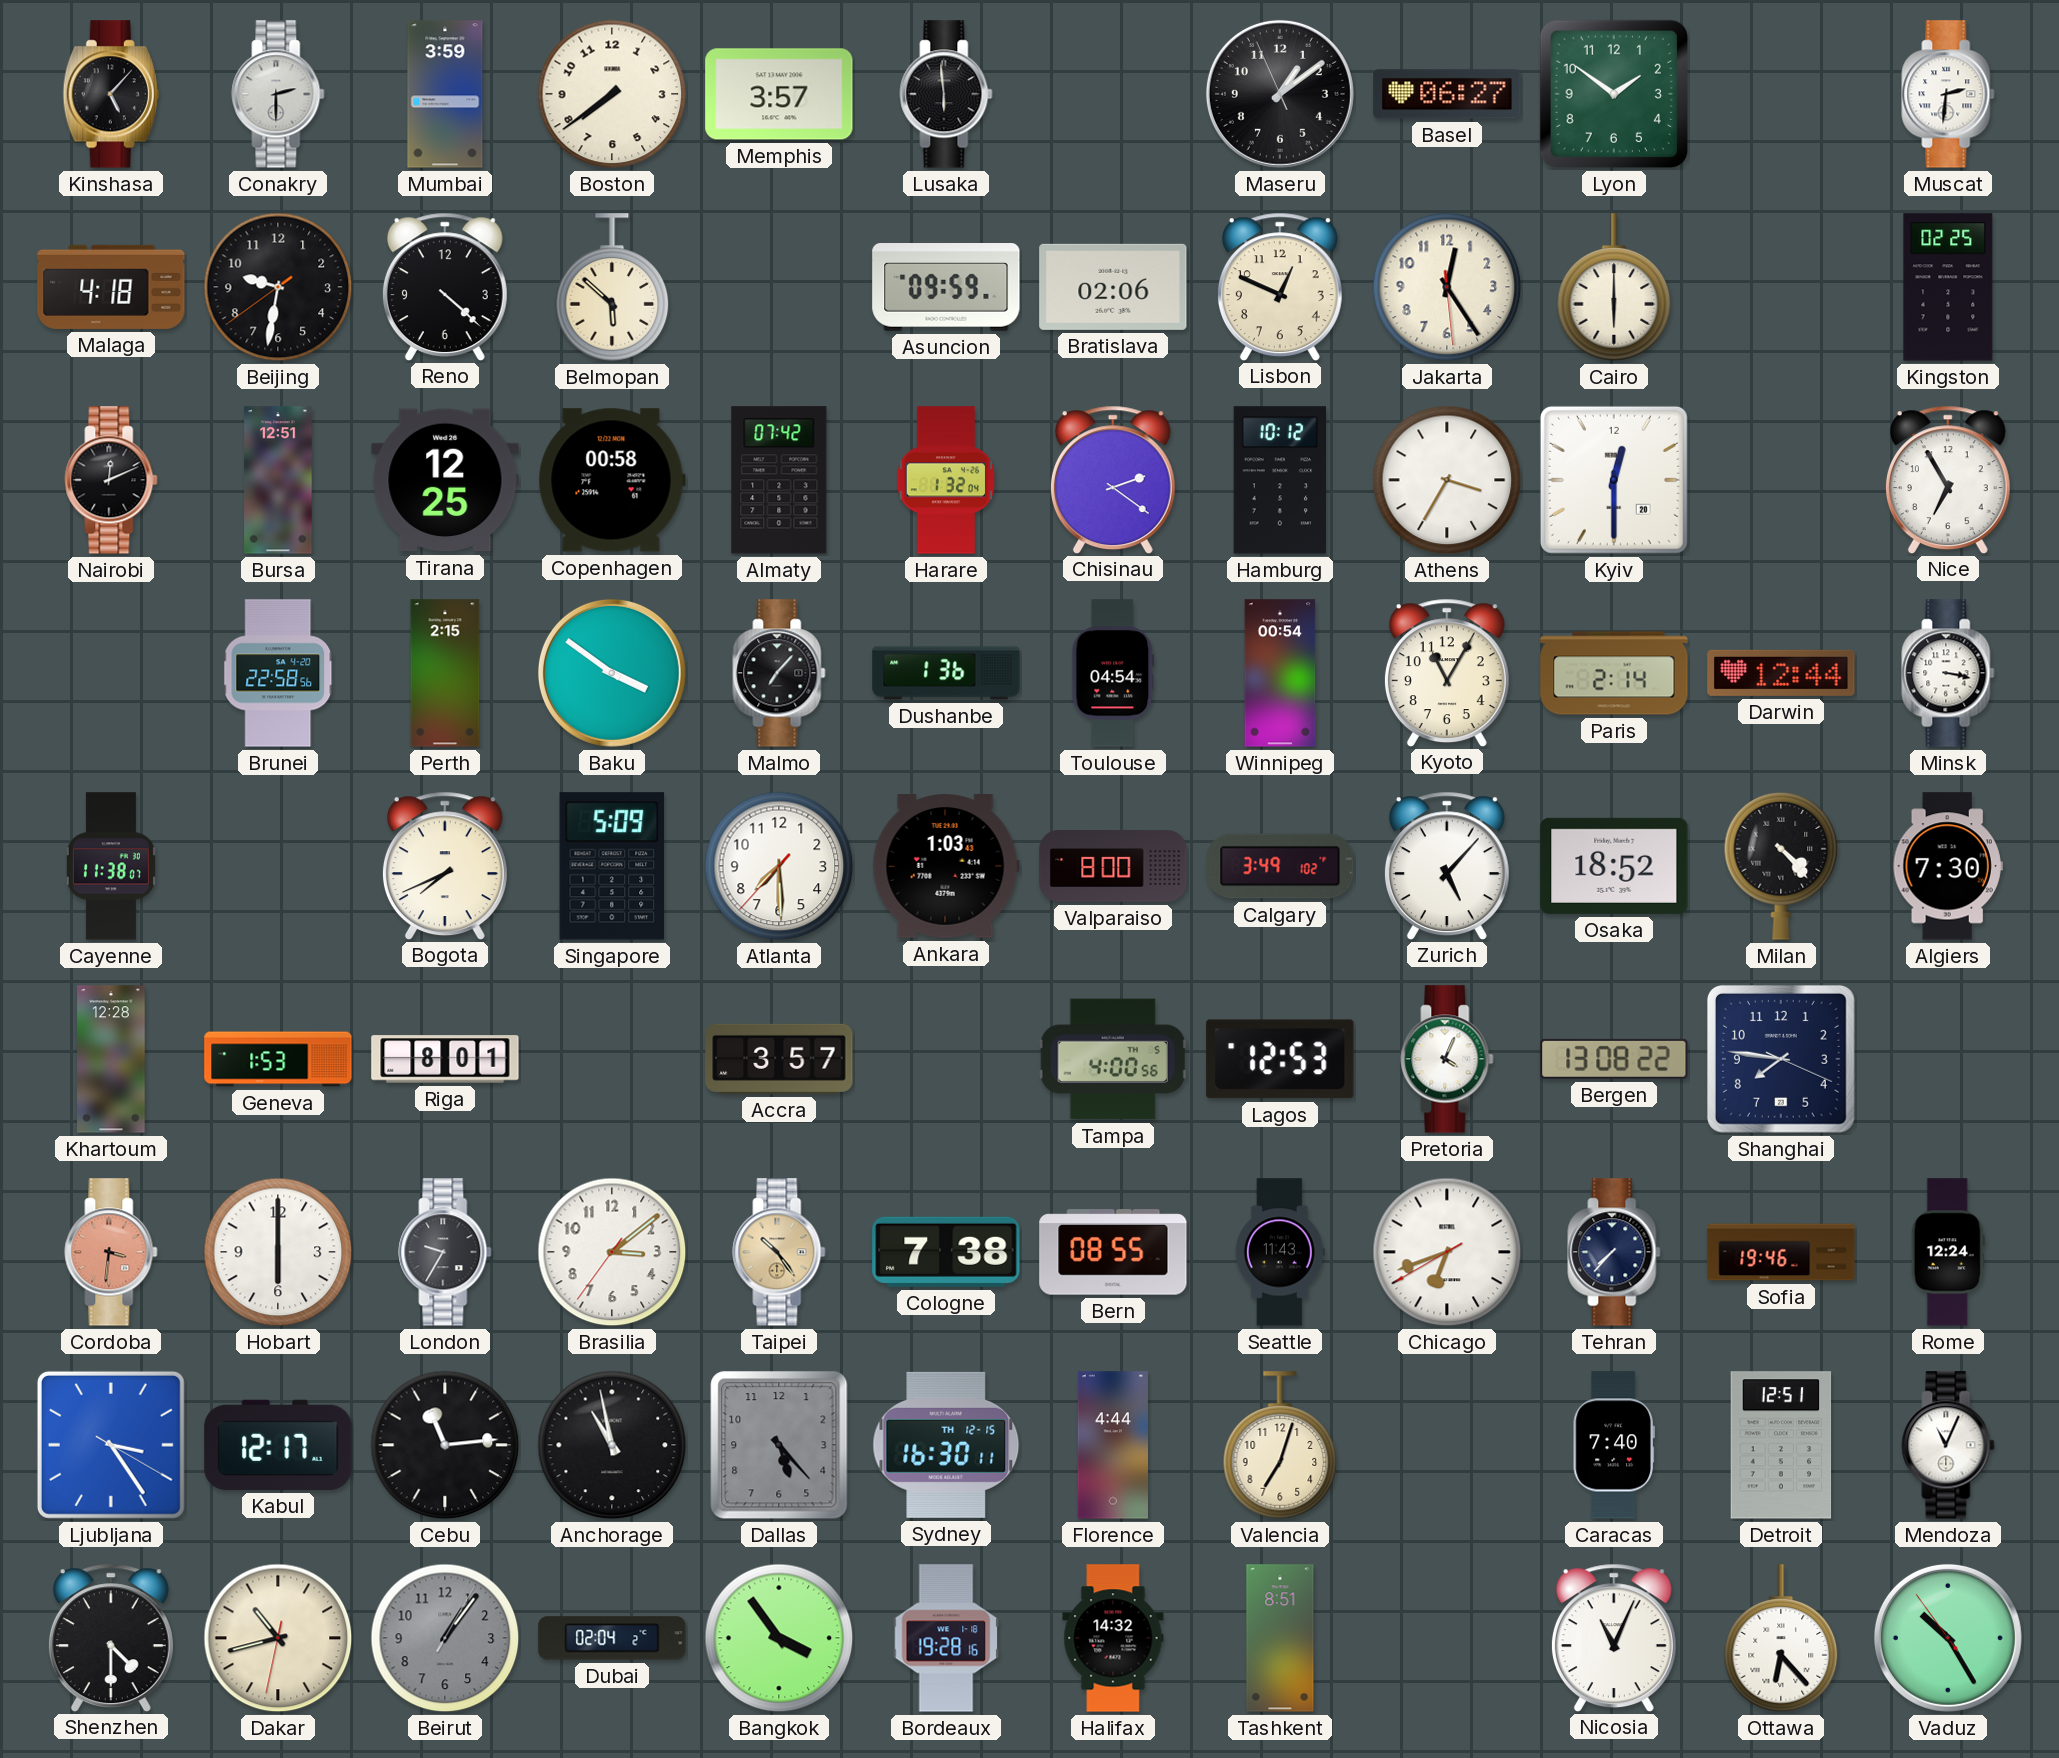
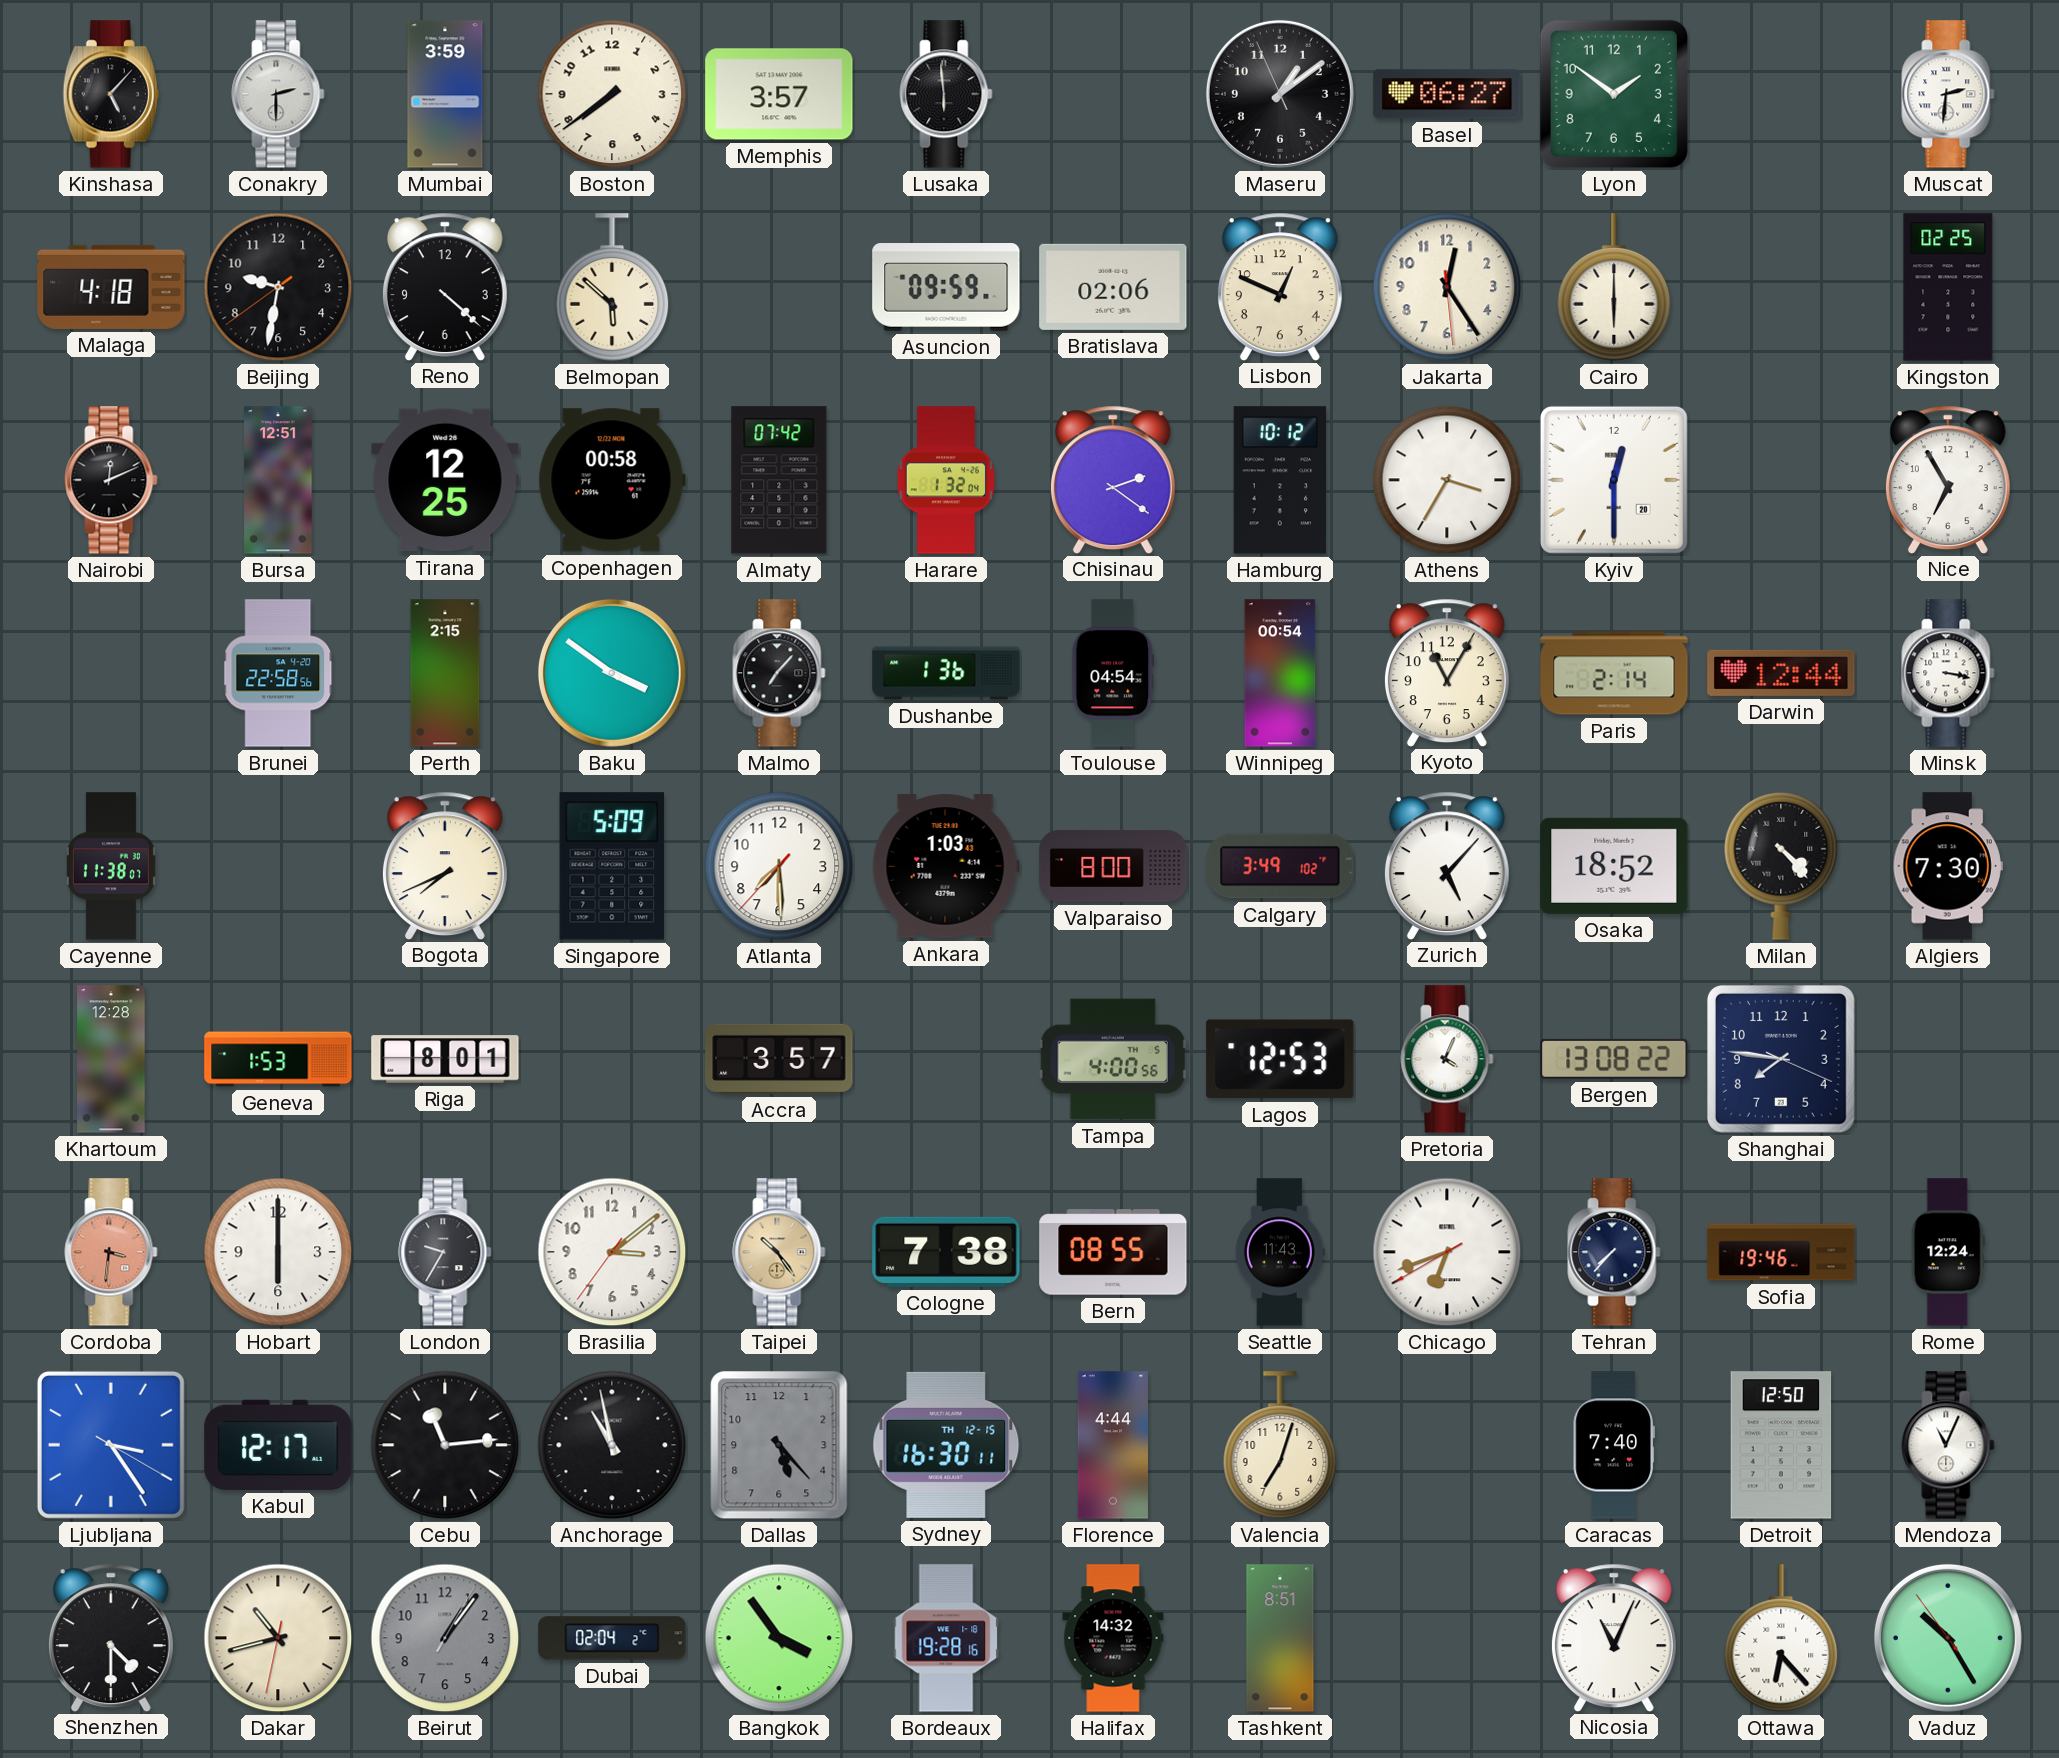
Detroit: 12:51 -> 12:50 (1781, 1445)
